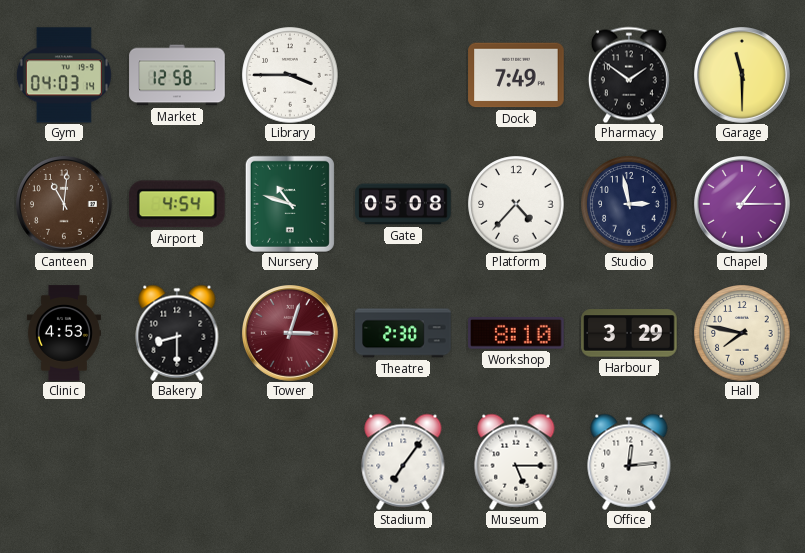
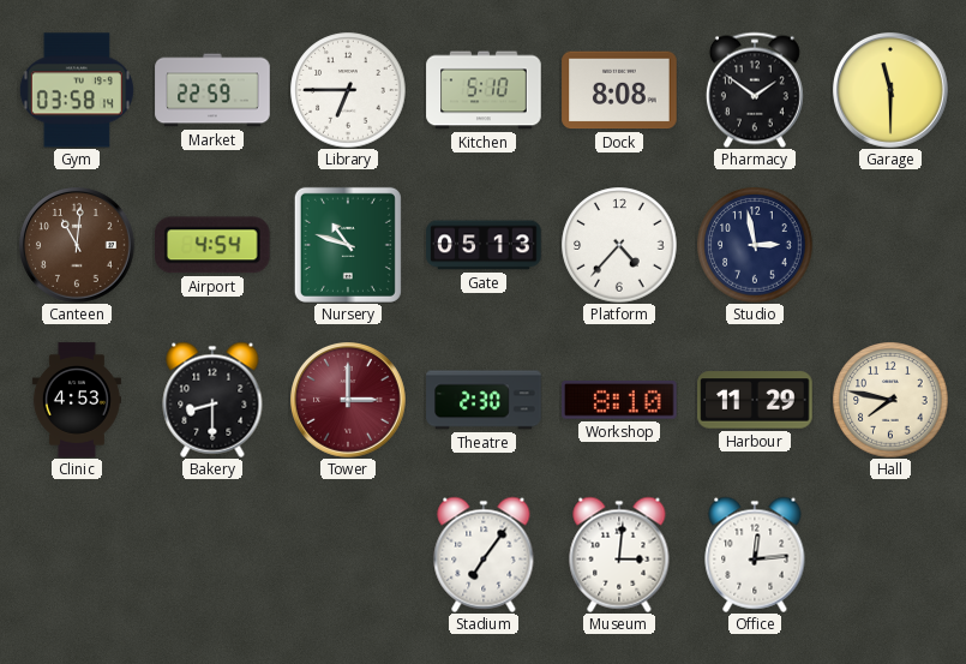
Gym: 04:03 -> 03:58 (77, 90)
Market: 12:58 -> 22:59 (212, 90)
Library: 3:45 -> 6:45 (348, 90)
Kitchen: none -> 5:10 (484, 90)
Dock: 7:49 -> 8:08 (619, 90)
Gate: 05:08 -> 05:13 (484, 245)
Chapel: 1:15 -> none (743, 205)
Tower: 3:03 -> 3:00 (349, 401)
Harbour: 3:29 -> 11:29 (755, 400)
Museum: 5:15 -> 3:01 (619, 555)
